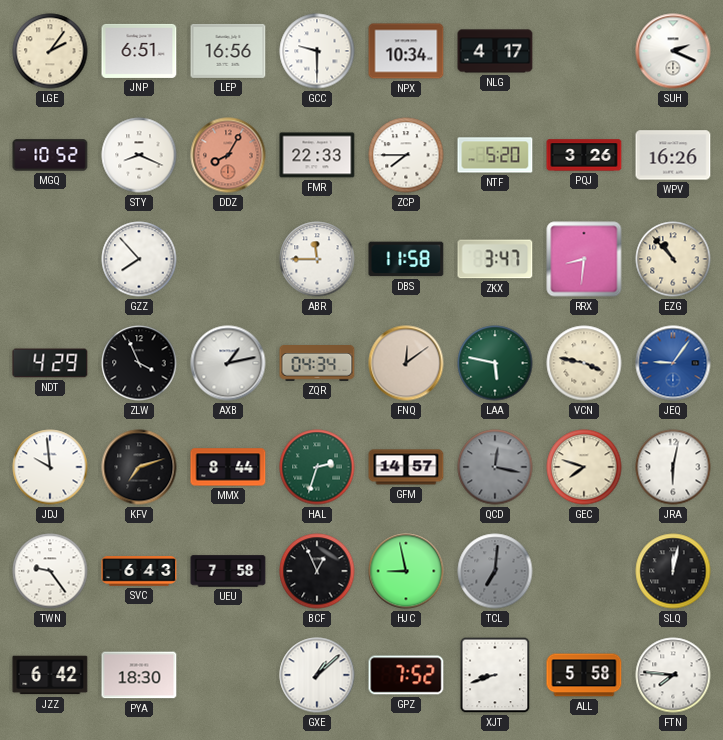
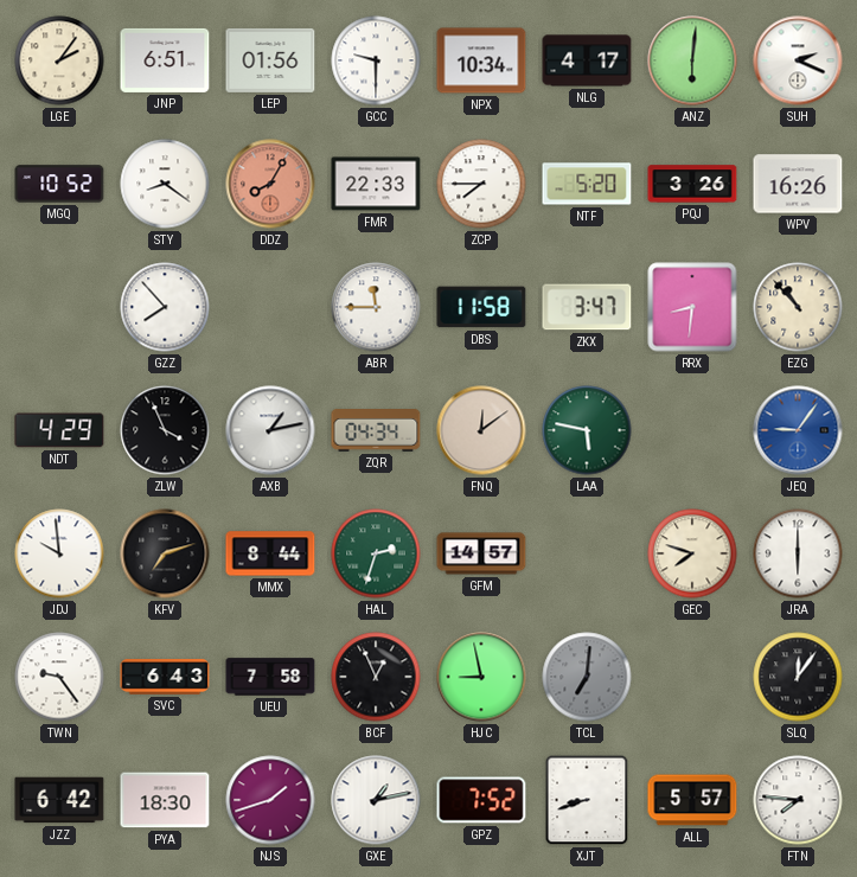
LEP: 16:56 -> 01:56 (270, 60)
ANZ: none -> 6:01 (692, 60)
STY: 8:19 -> 8:21 (165, 184)
VCN: 3:47 -> none (584, 363)
QCD: 12:17 -> none (495, 467)
JRA: 6:02 -> 6:00 (798, 553)
SLQ: 12:02 -> 12:06 (798, 677)
NJS: none -> 1:42 (270, 800)
GXE: 1:08 -> 1:13 (376, 800)
ALL: 5:58 -> 5:57 (692, 800)
